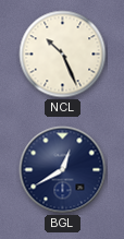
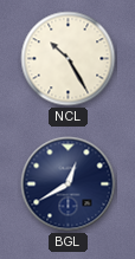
NCL: 10:26 -> 10:25 (69, 59)
